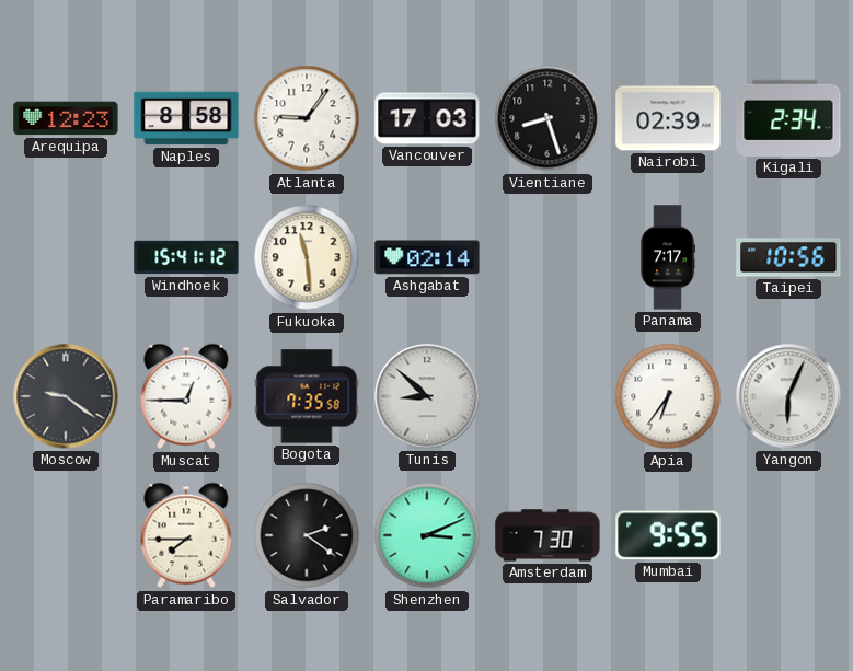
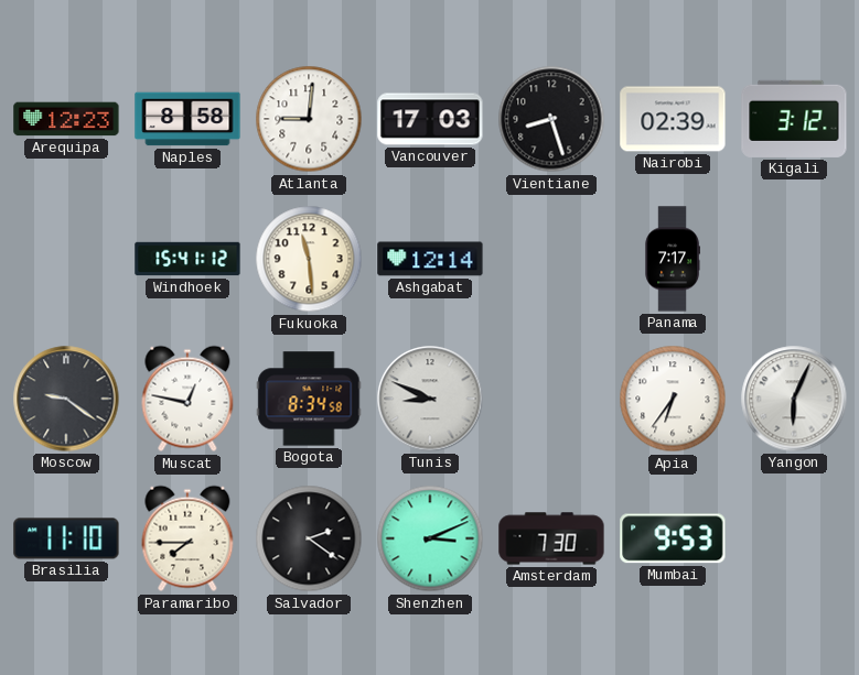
Atlanta: 9:06 -> 9:01 (309, 119)
Kigali: 2:34 -> 3:12 (794, 119)
Ashgabat: 02:14 -> 12:14 (430, 259)
Taipei: 10:56 -> none (788, 257)
Muscat: 12:45 -> 12:47 (187, 399)
Bogota: 7:35 -> 8:34 (309, 399)
Tunis: 8:52 -> 8:49 (430, 399)
Brasilia: none -> 11:10 (66, 538)
Mumbai: 9:55 -> 9:53 (673, 538)
